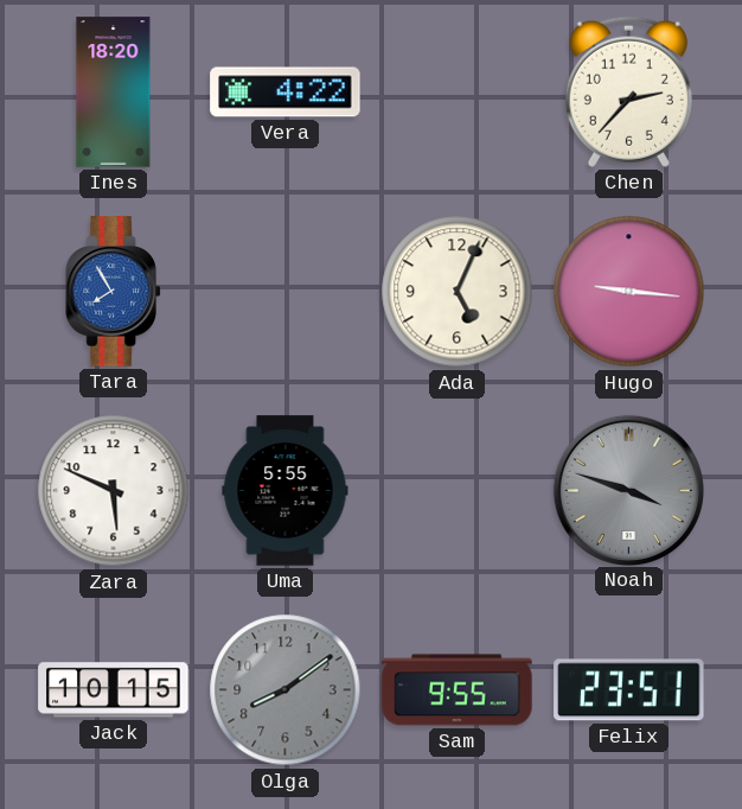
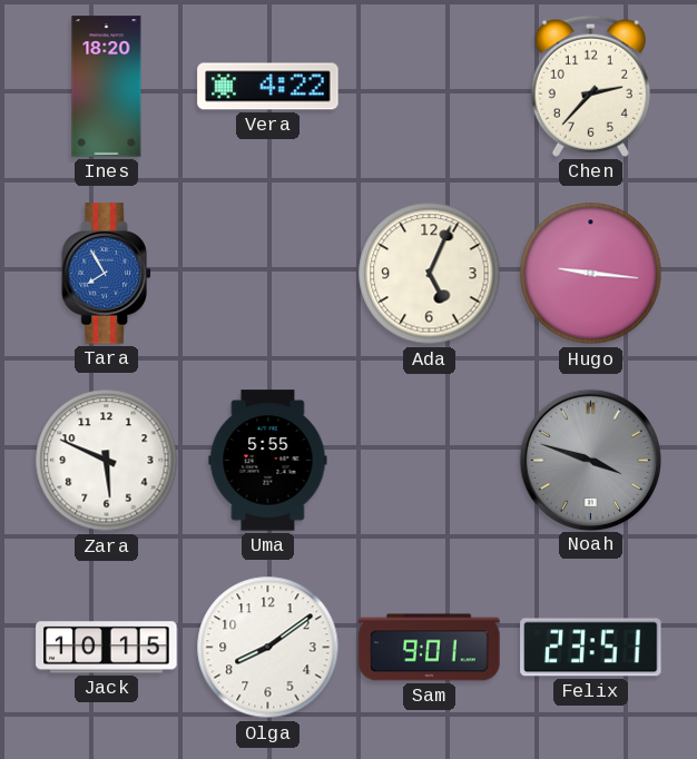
Olga dial: grey -> white (268, 648)
Sam: 9:55 -> 9:01 (430, 648)
